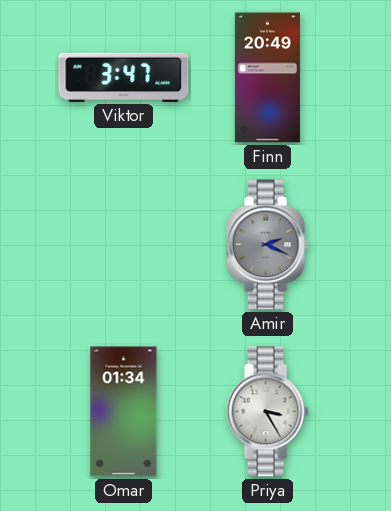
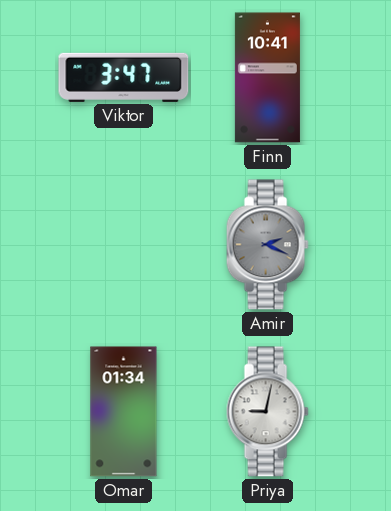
Finn: 20:49 -> 10:41 (267, 78)
Priya: 3:25 -> 9:02 (267, 412)
